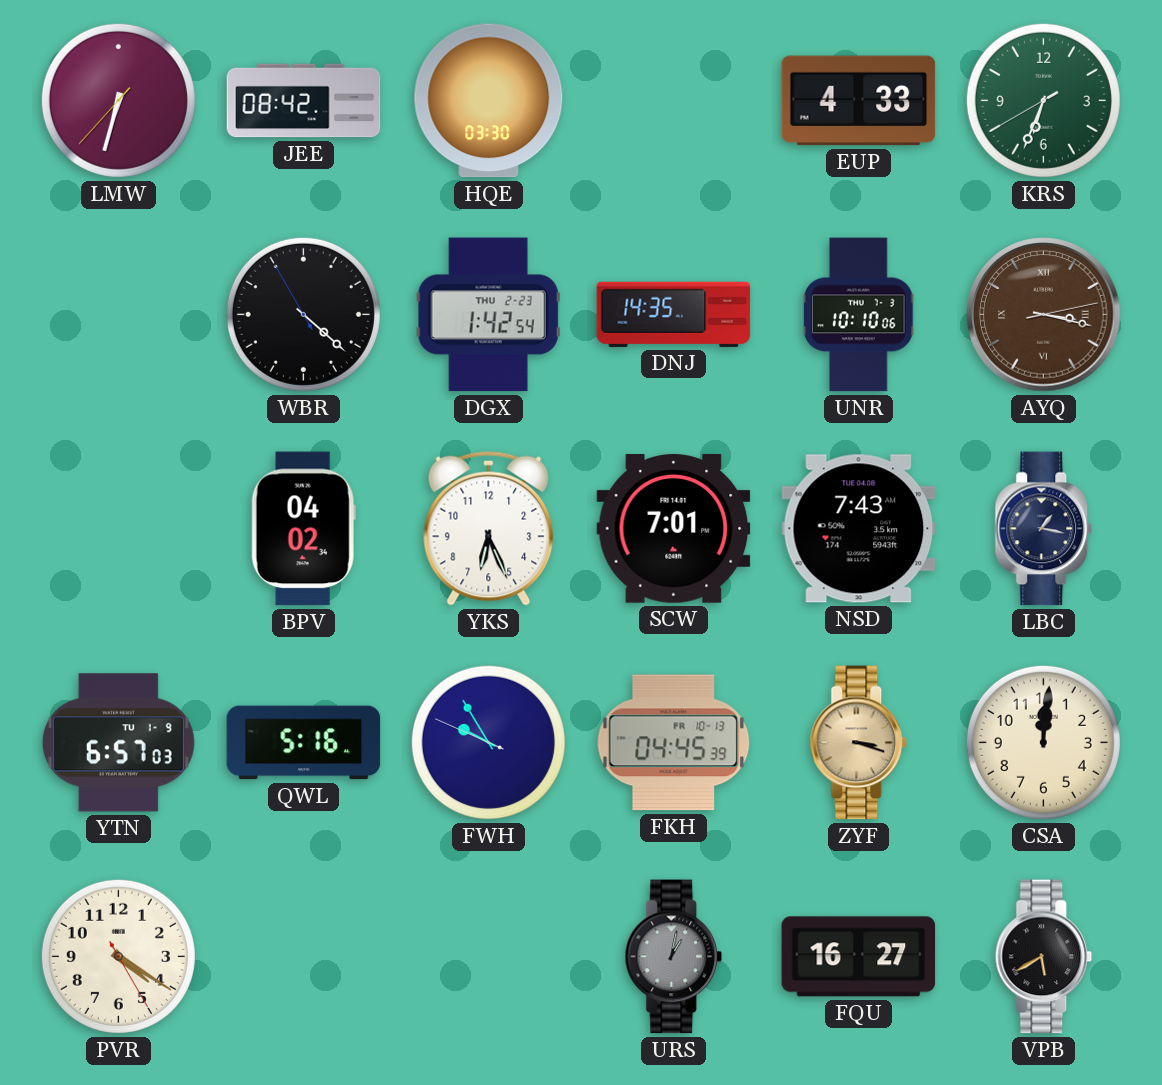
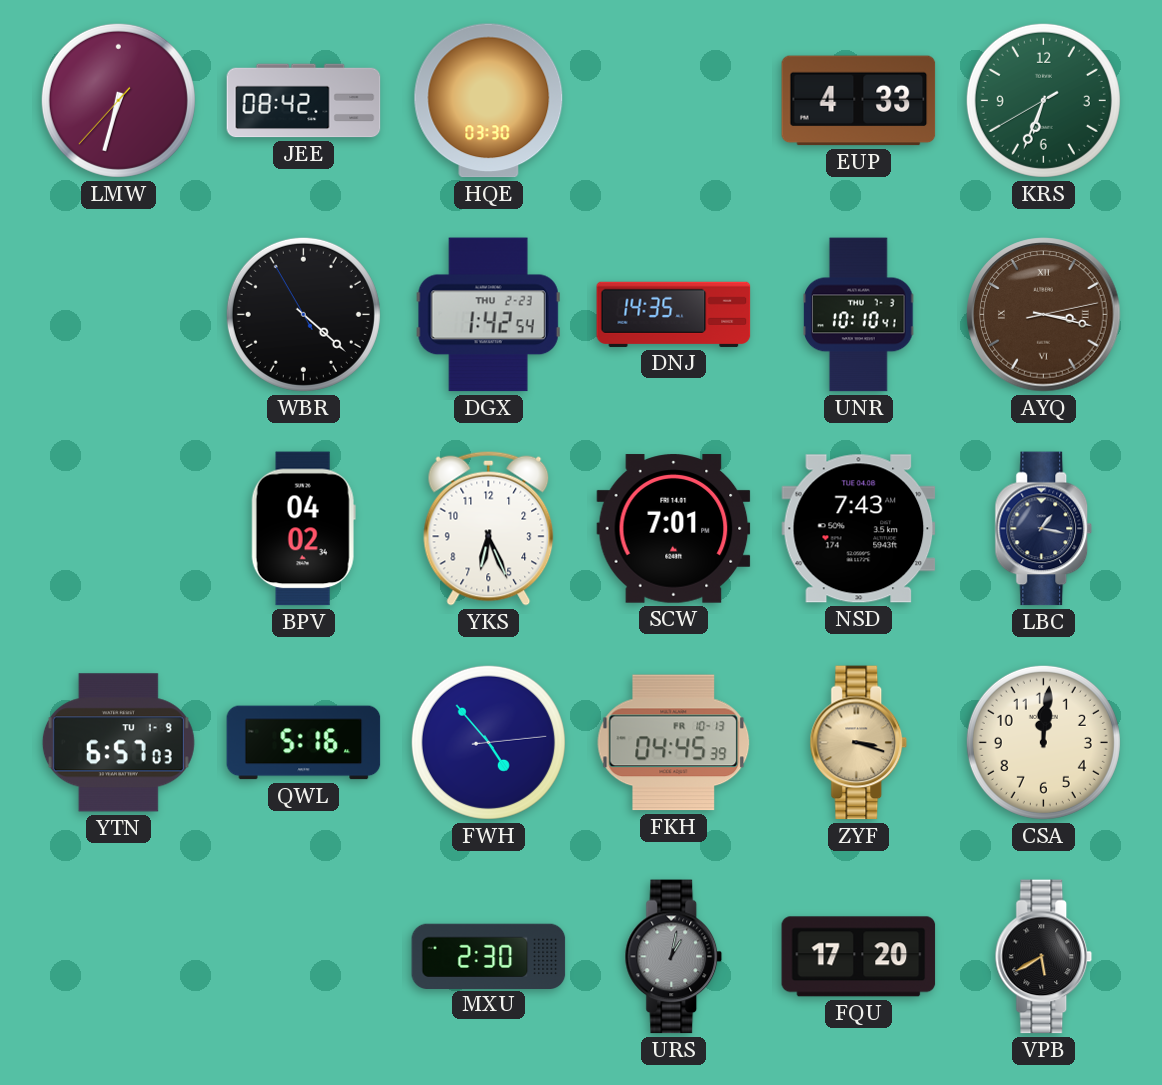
UNR: 10:10:06 -> 10:10:41 (859, 315)
FWH: 9:54 -> 4:53 (488, 742)
PVR: 4:20 -> none (118, 956)
MXU: none -> 2:30 (489, 956)
FQU: 16:27 -> 17:20 (859, 957)
